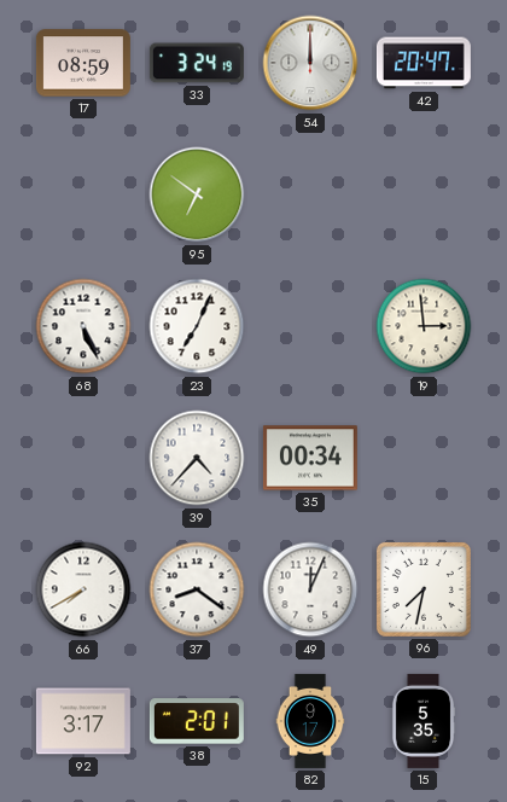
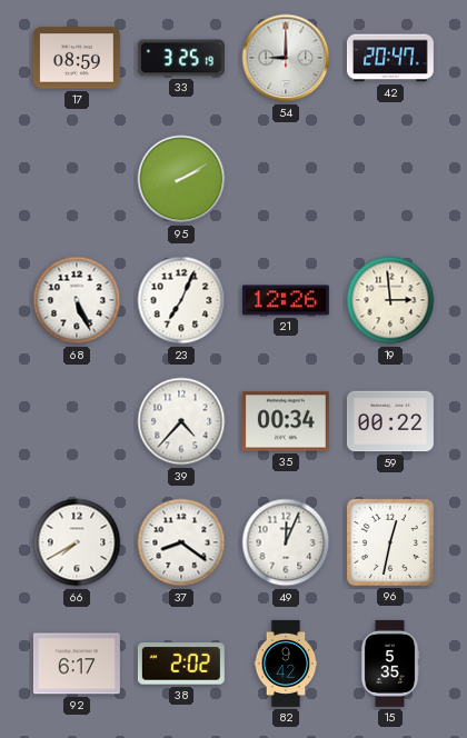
33: 3:24 -> 3:25 (181, 58)
54: 12:00 -> 9:00 (286, 58)
95: 6:51 -> 2:10 (181, 179)
21: none -> 12:26 (286, 300)
59: none -> 00:22 (390, 421)
96: 7:32 -> 12:32 (390, 542)
92: 3:17 -> 6:17 (77, 664)
38: 2:01 -> 2:02 (181, 664)
82: 9:17 -> 9:42 (286, 664)
